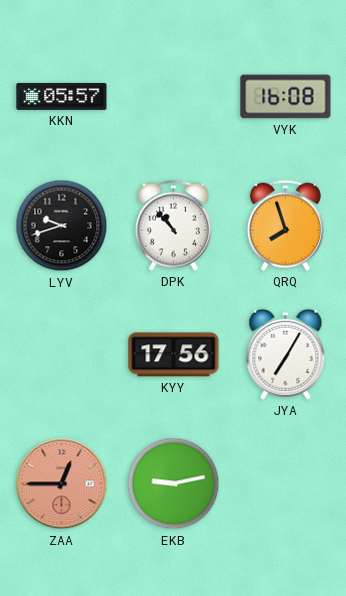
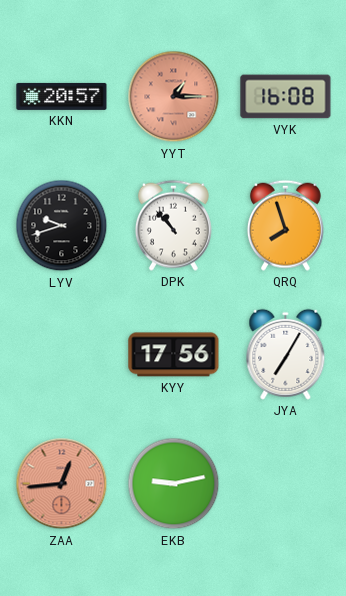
KKN: 05:57 -> 20:57 (62, 96)
YYT: none -> 1:15 (174, 97)
ZAA: 12:45 -> 12:44 (62, 484)
